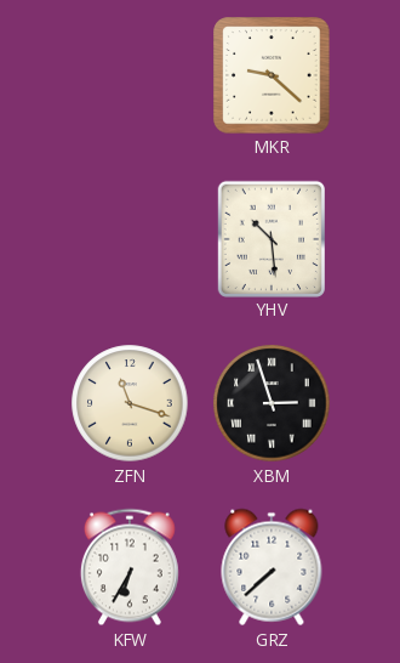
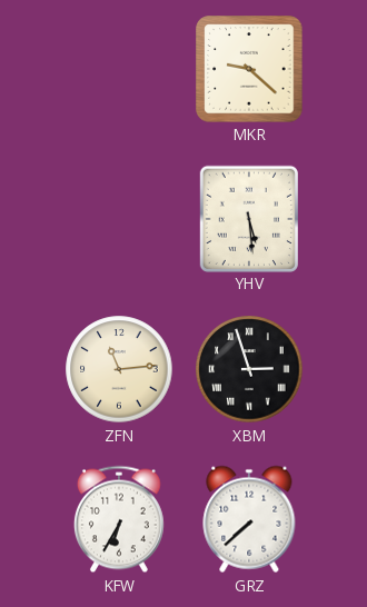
YHV: 10:29 -> 5:29 (249, 218)
ZFN: 11:18 -> 11:14 (119, 369)
